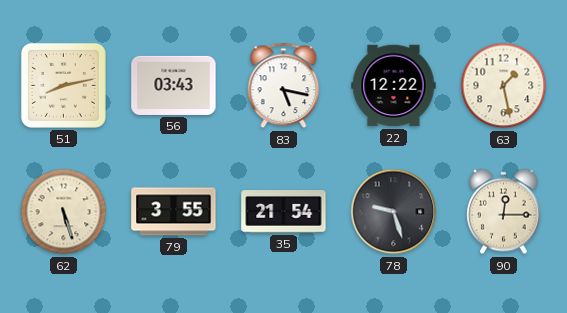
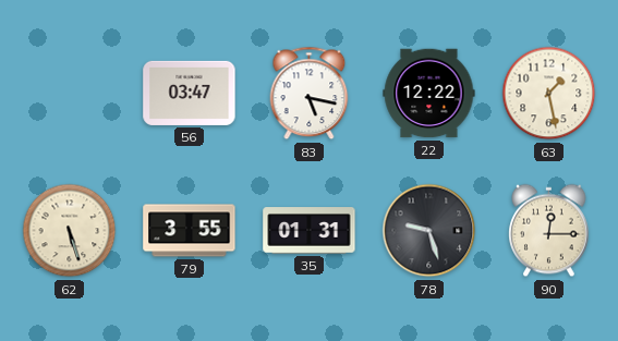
51: 8:13 -> none (63, 85)
56: 03:43 -> 03:47 (190, 93)
35: 21:54 -> 01:31 (310, 231)
